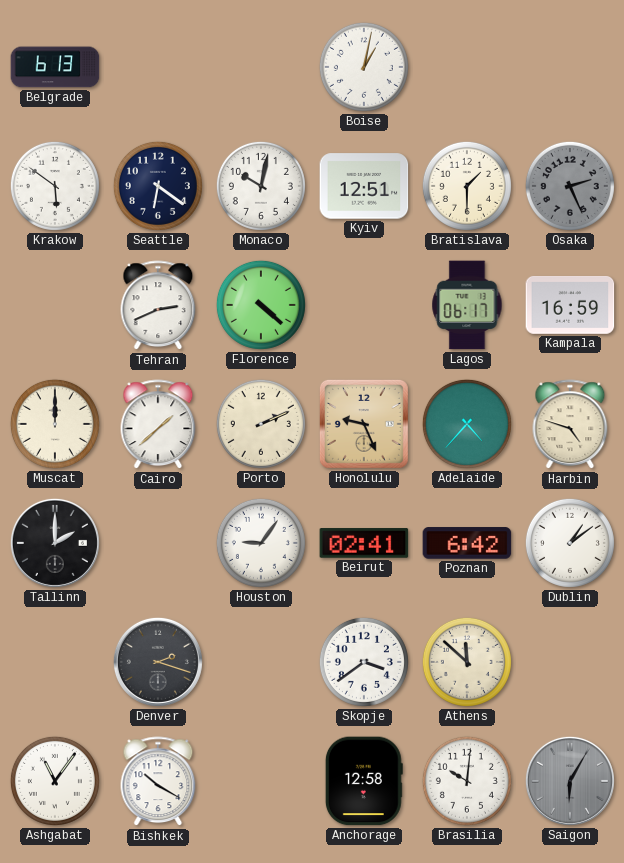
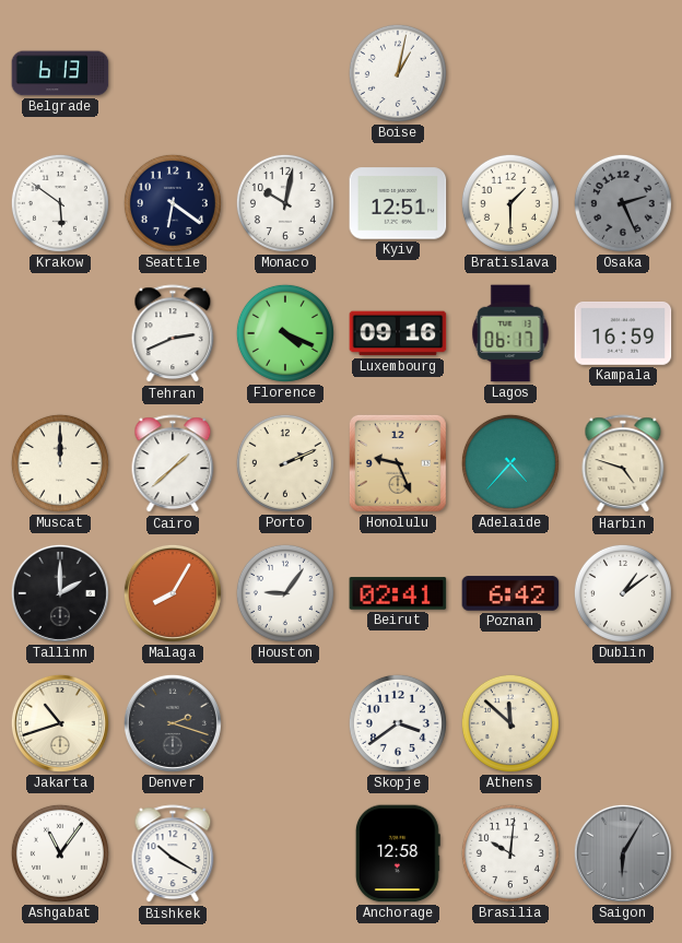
Florence: 4:22 -> 4:19 (285, 333)
Luxembourg: none -> 09:16 (398, 333)
Malaga: none -> 8:05 (173, 593)
Jakarta: none -> 10:42 (60, 723)
